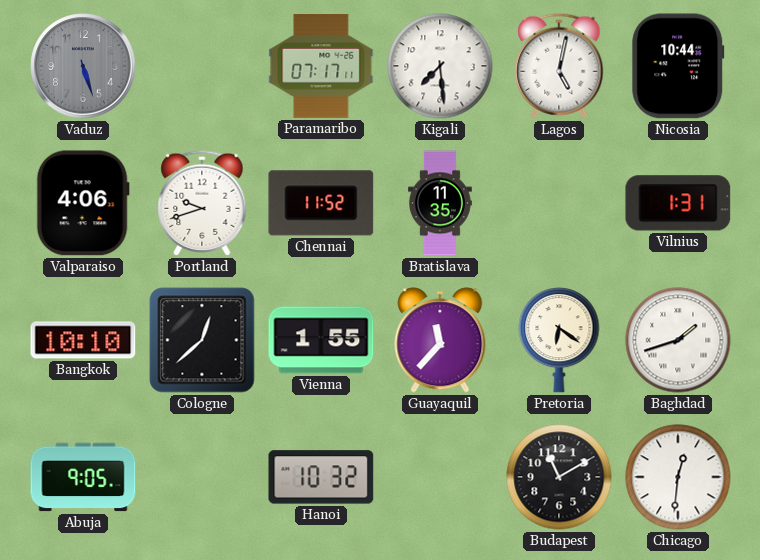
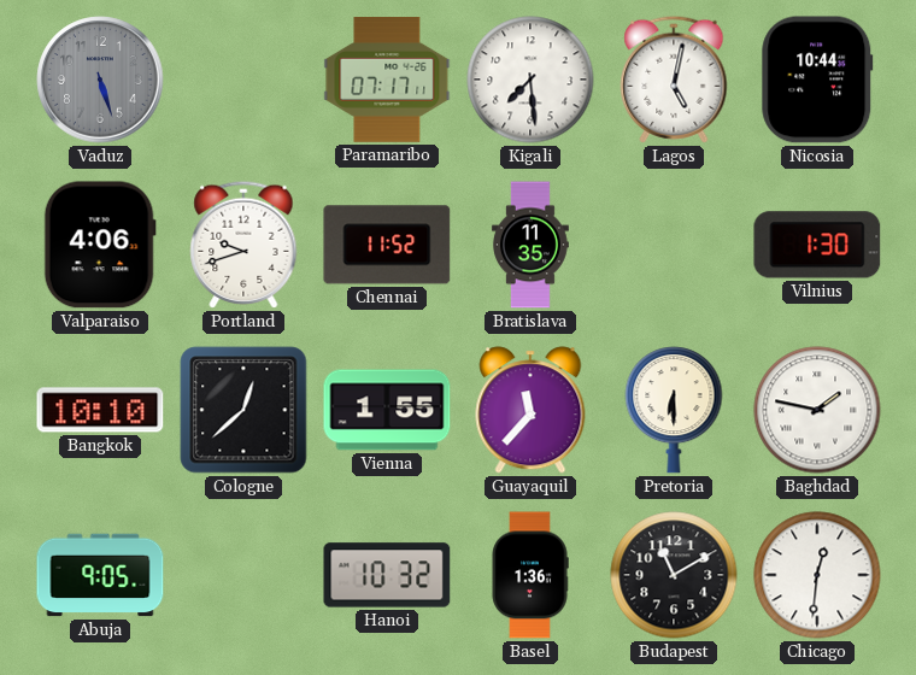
Vilnius: 1:31 -> 1:30 (817, 245)
Pretoria: 6:21 -> 6:30 (674, 410)
Baghdad: 1:42 -> 1:47 (817, 410)
Basel: none -> 1:36 (530, 575)
